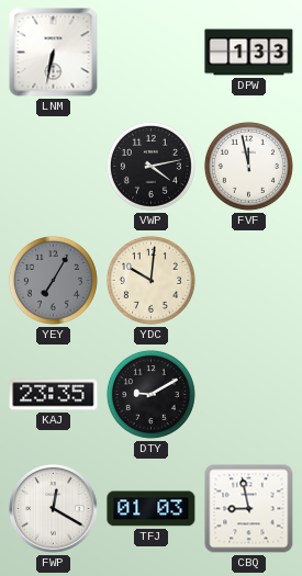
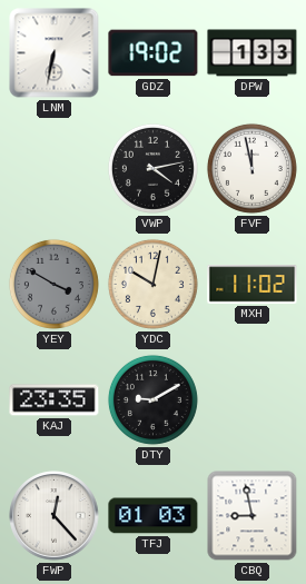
GDZ: none -> 19:02 (154, 53)
YEY: 7:05 -> 3:50 (53, 284)
YDC: 10:01 -> 10:02 (152, 284)
MXH: none -> 11:02 (253, 285)
FWP: 12:20 -> 12:23 (55, 516)
